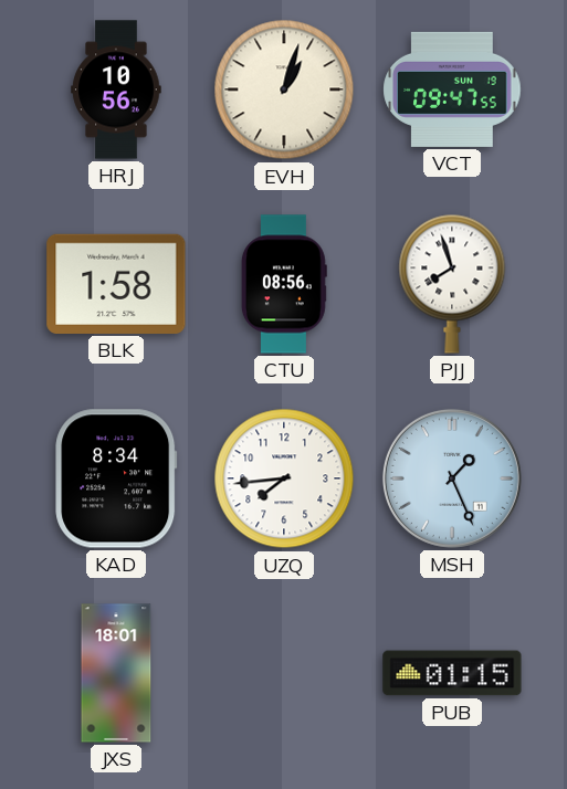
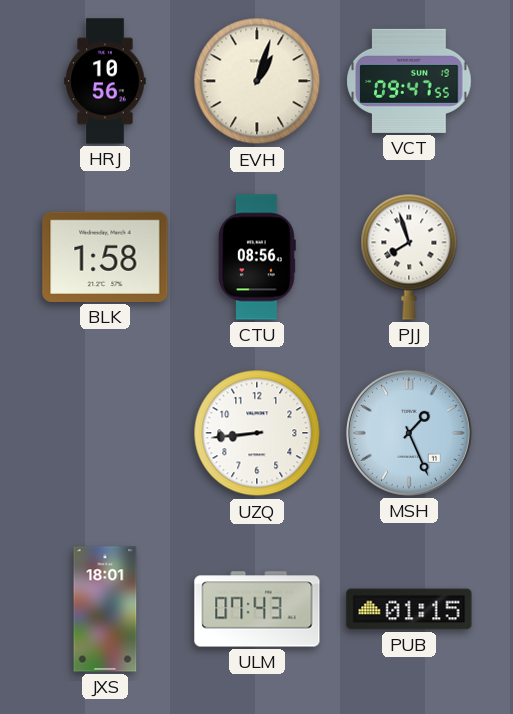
KAD: 8:34 -> none (116, 478)
UZQ: 7:44 -> 8:44 (257, 433)
ULM: none -> 07:43 (257, 609)
